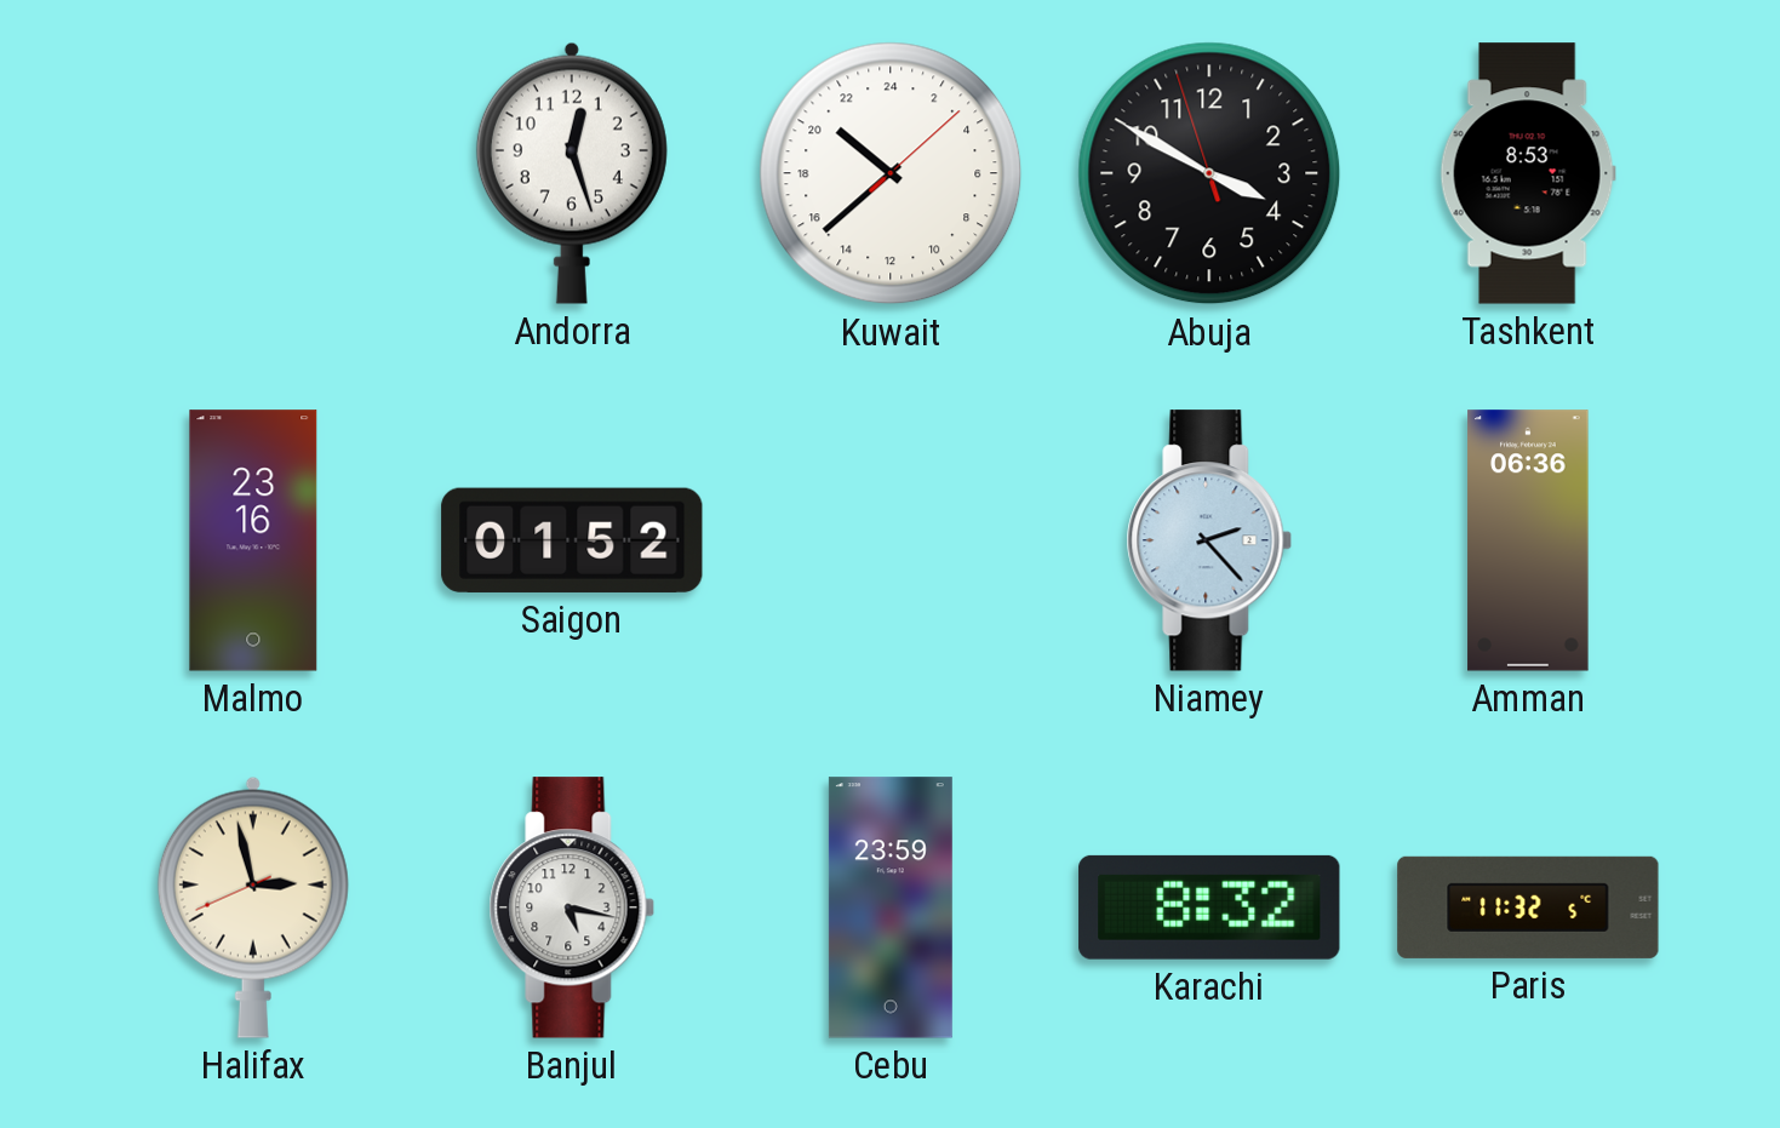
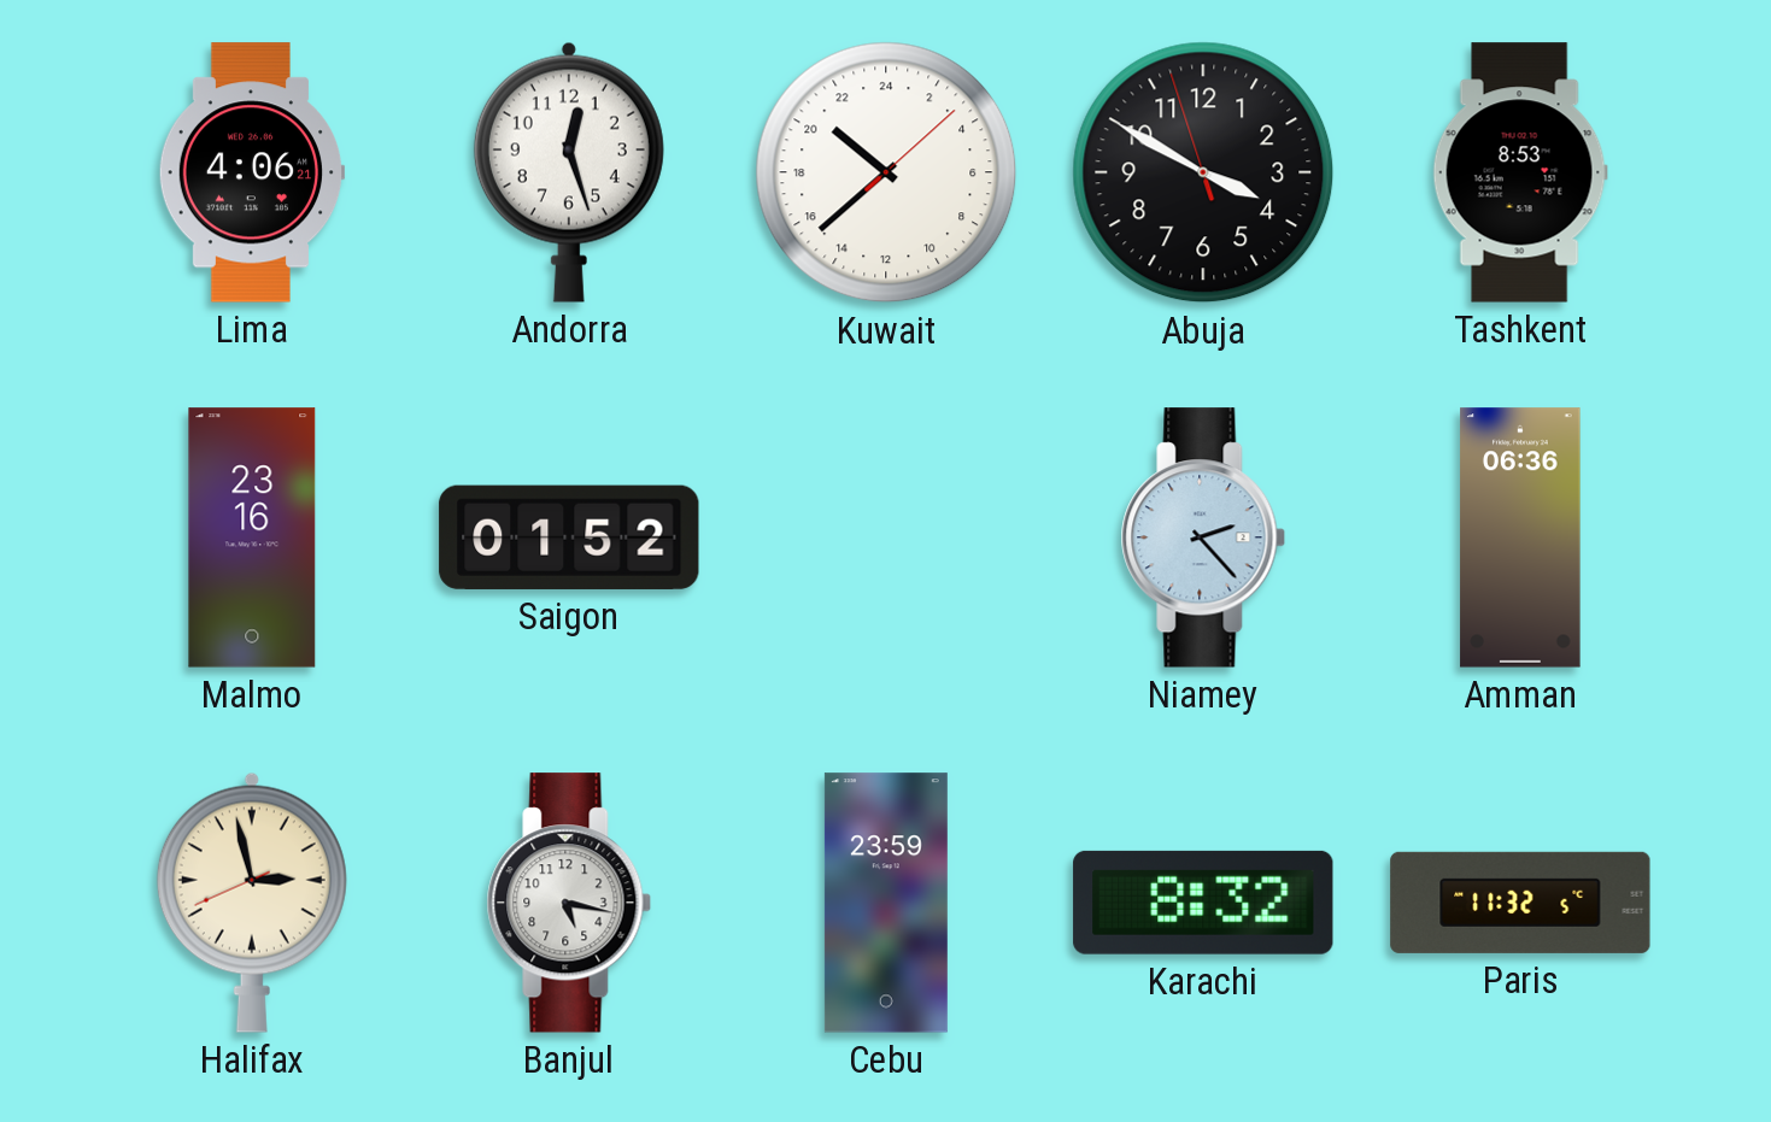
Lima: none -> 4:06 (252, 172)
